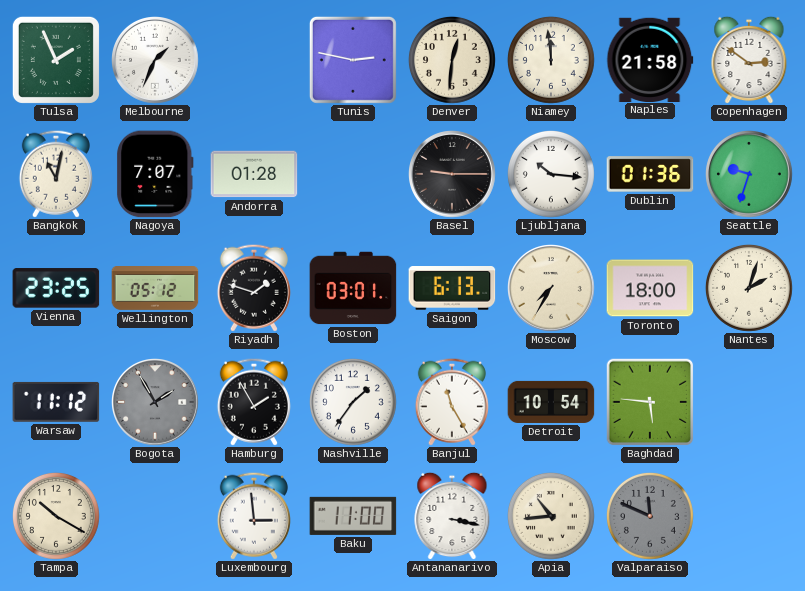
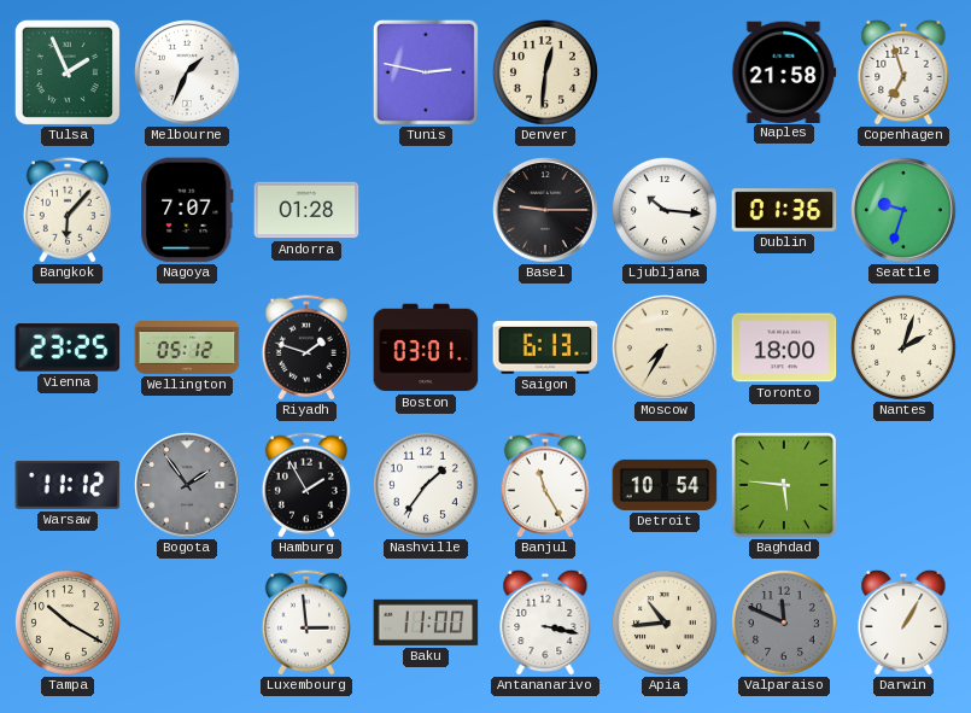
Niamey: 11:59 -> none (551, 60)
Copenhagen: 2:51 -> 6:57 (903, 72)
Bangkok: 11:02 -> 6:07 (68, 210)
Bogota: 1:55 -> 1:54 (188, 486)
Darwin: none -> 1:05 (903, 623)
